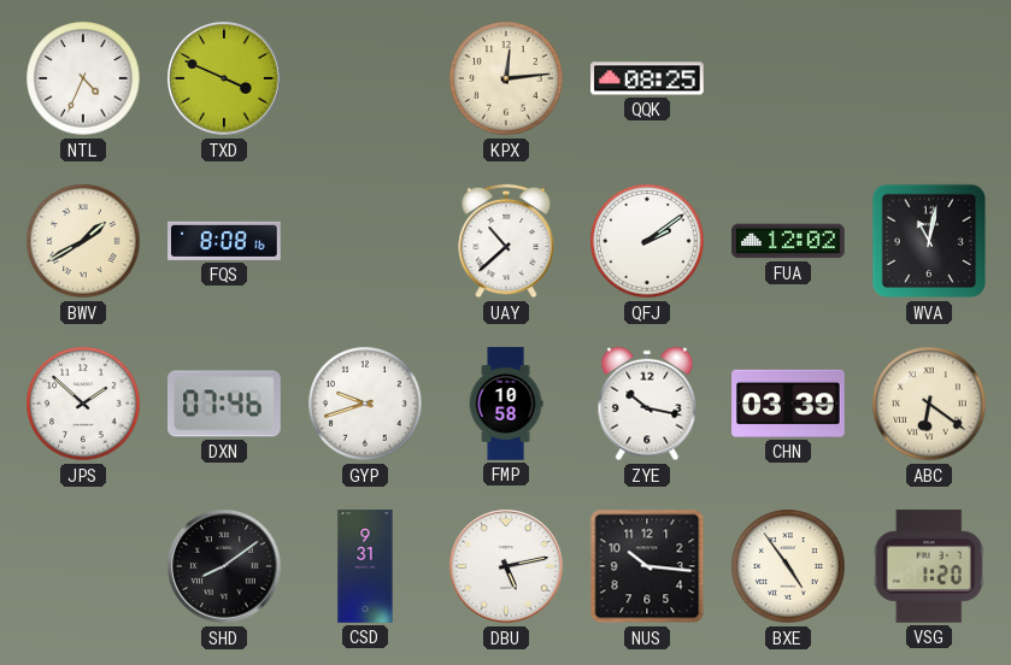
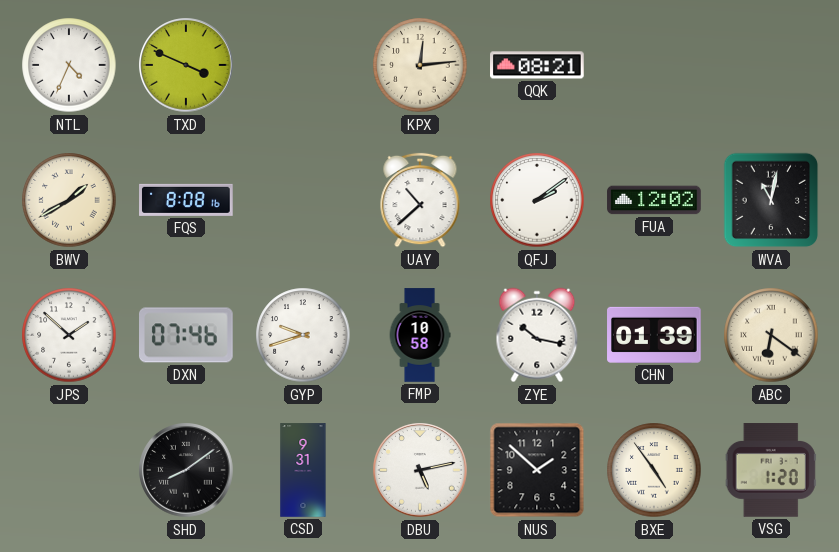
QQK: 08:25 -> 08:21 (537, 65)
CHN: 03:39 -> 01:39 (654, 335)
NUS: 10:16 -> 1:52 (537, 470)
